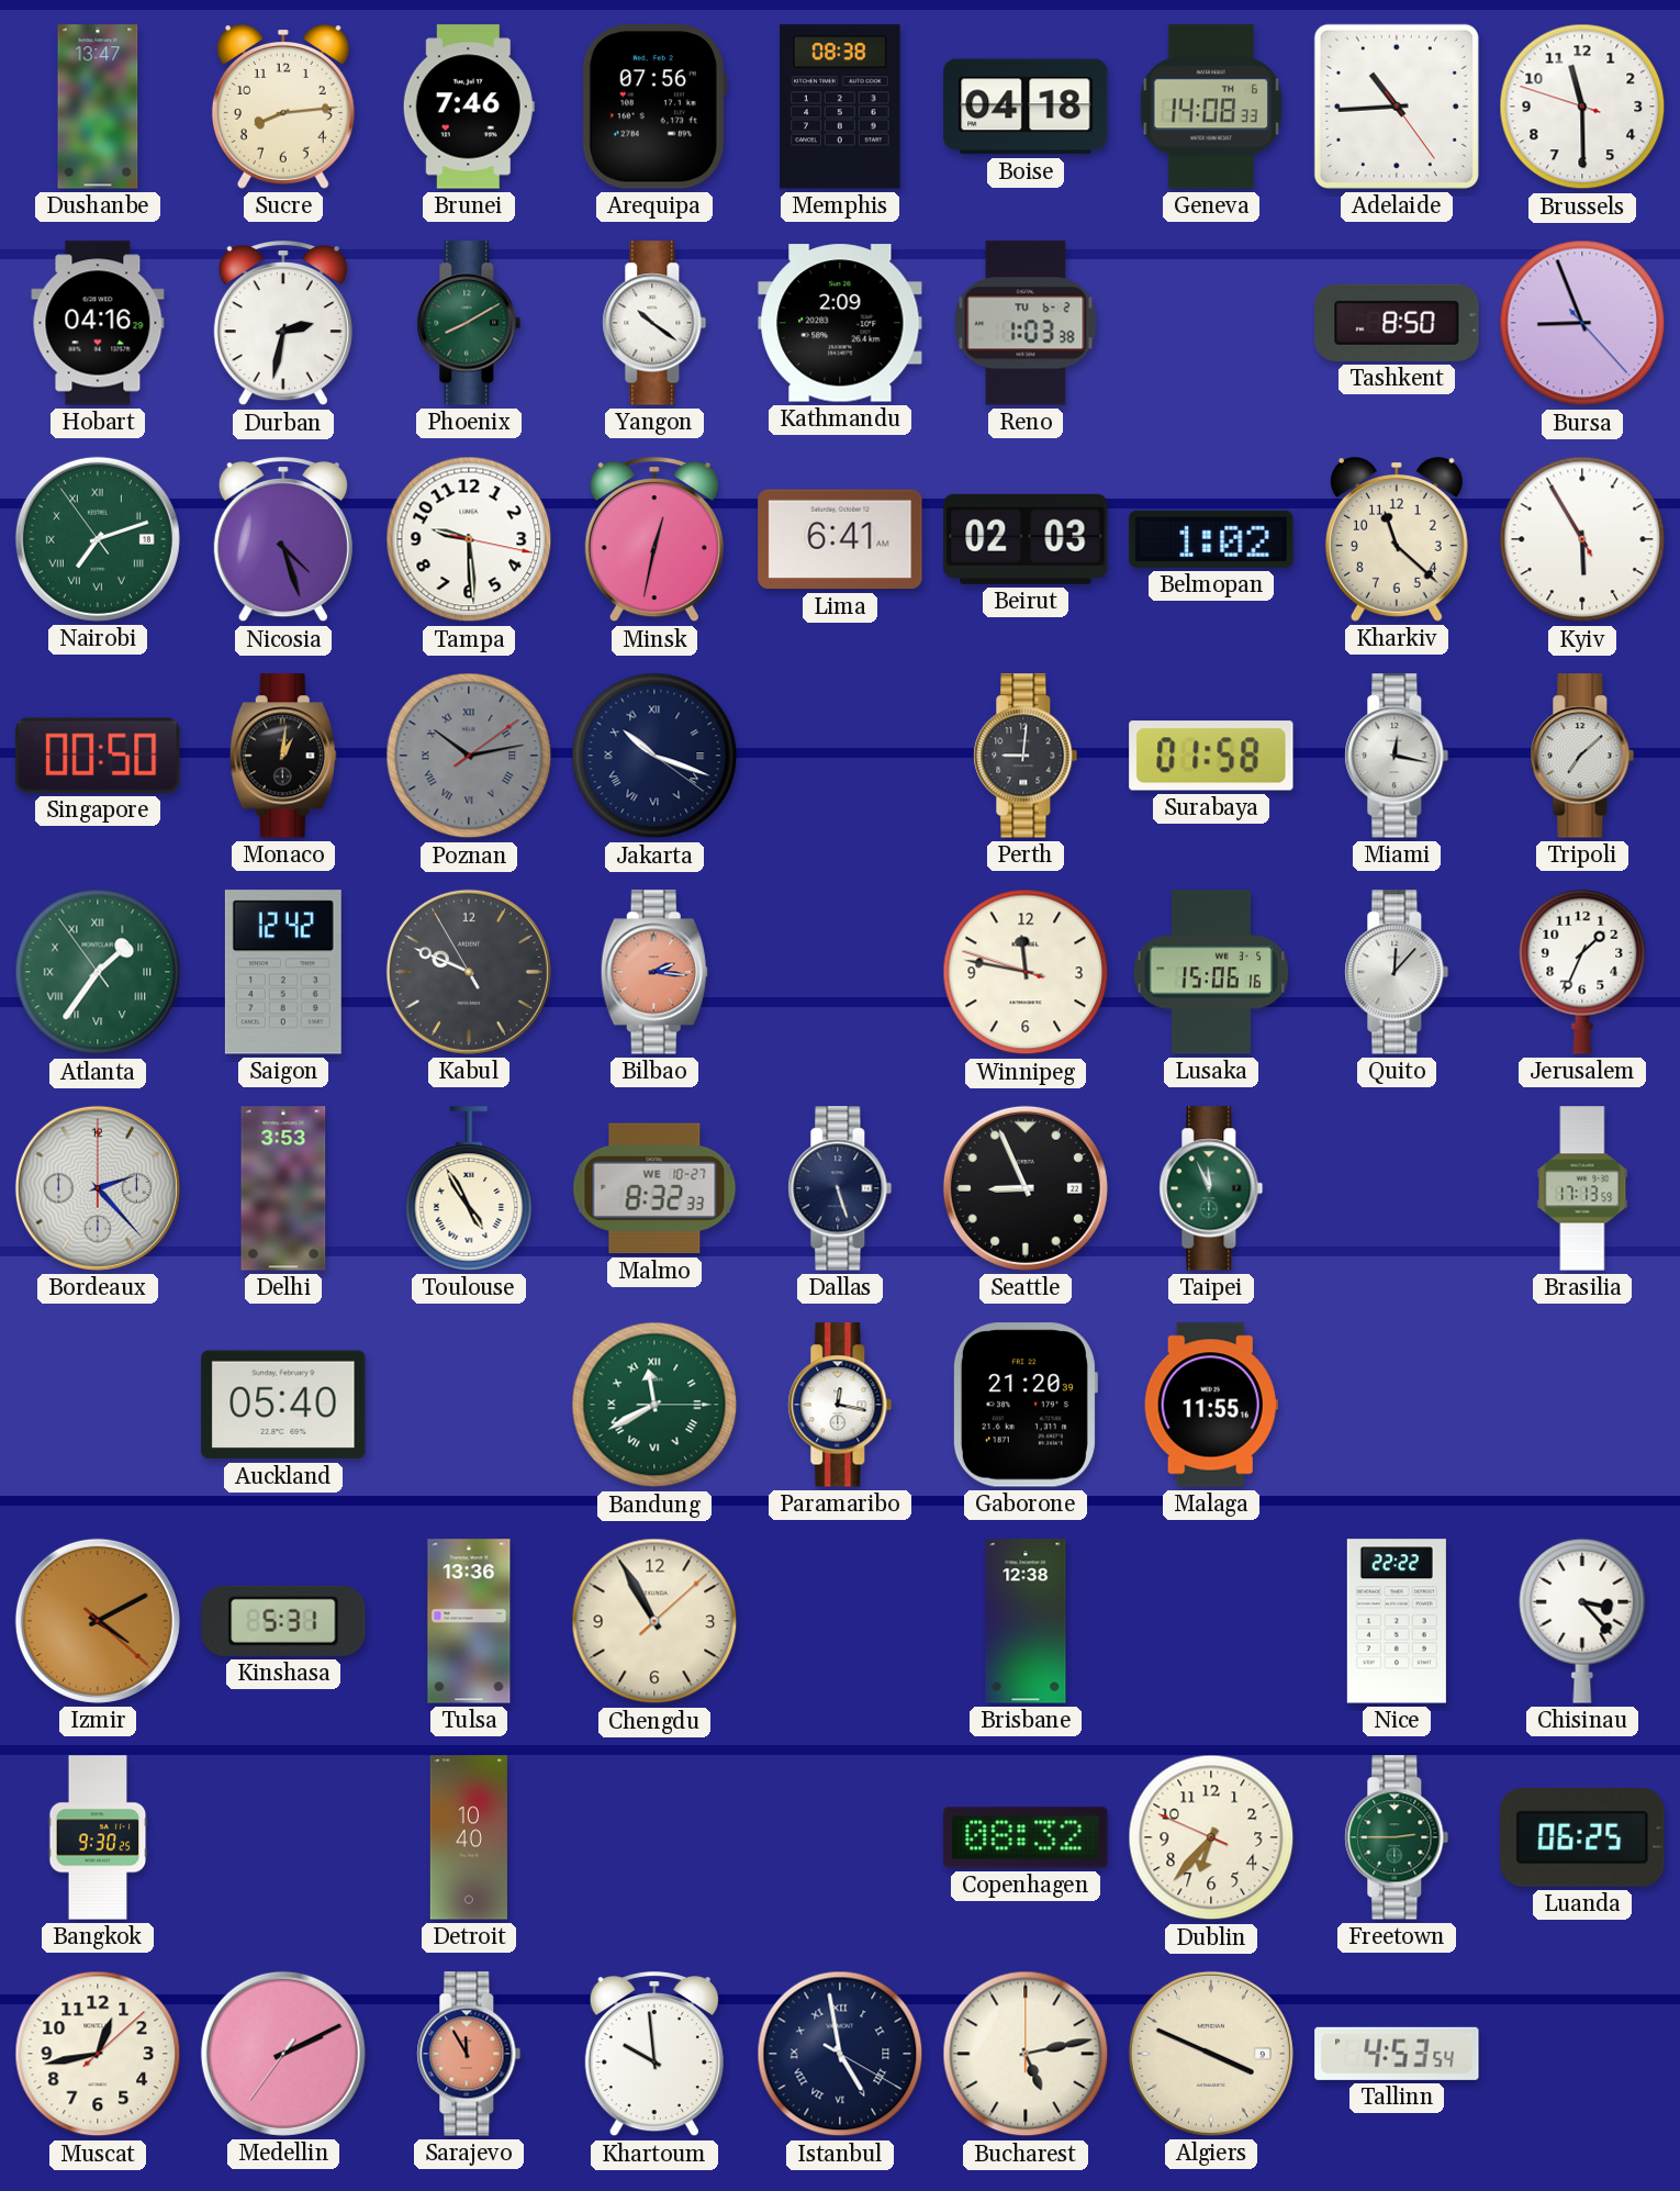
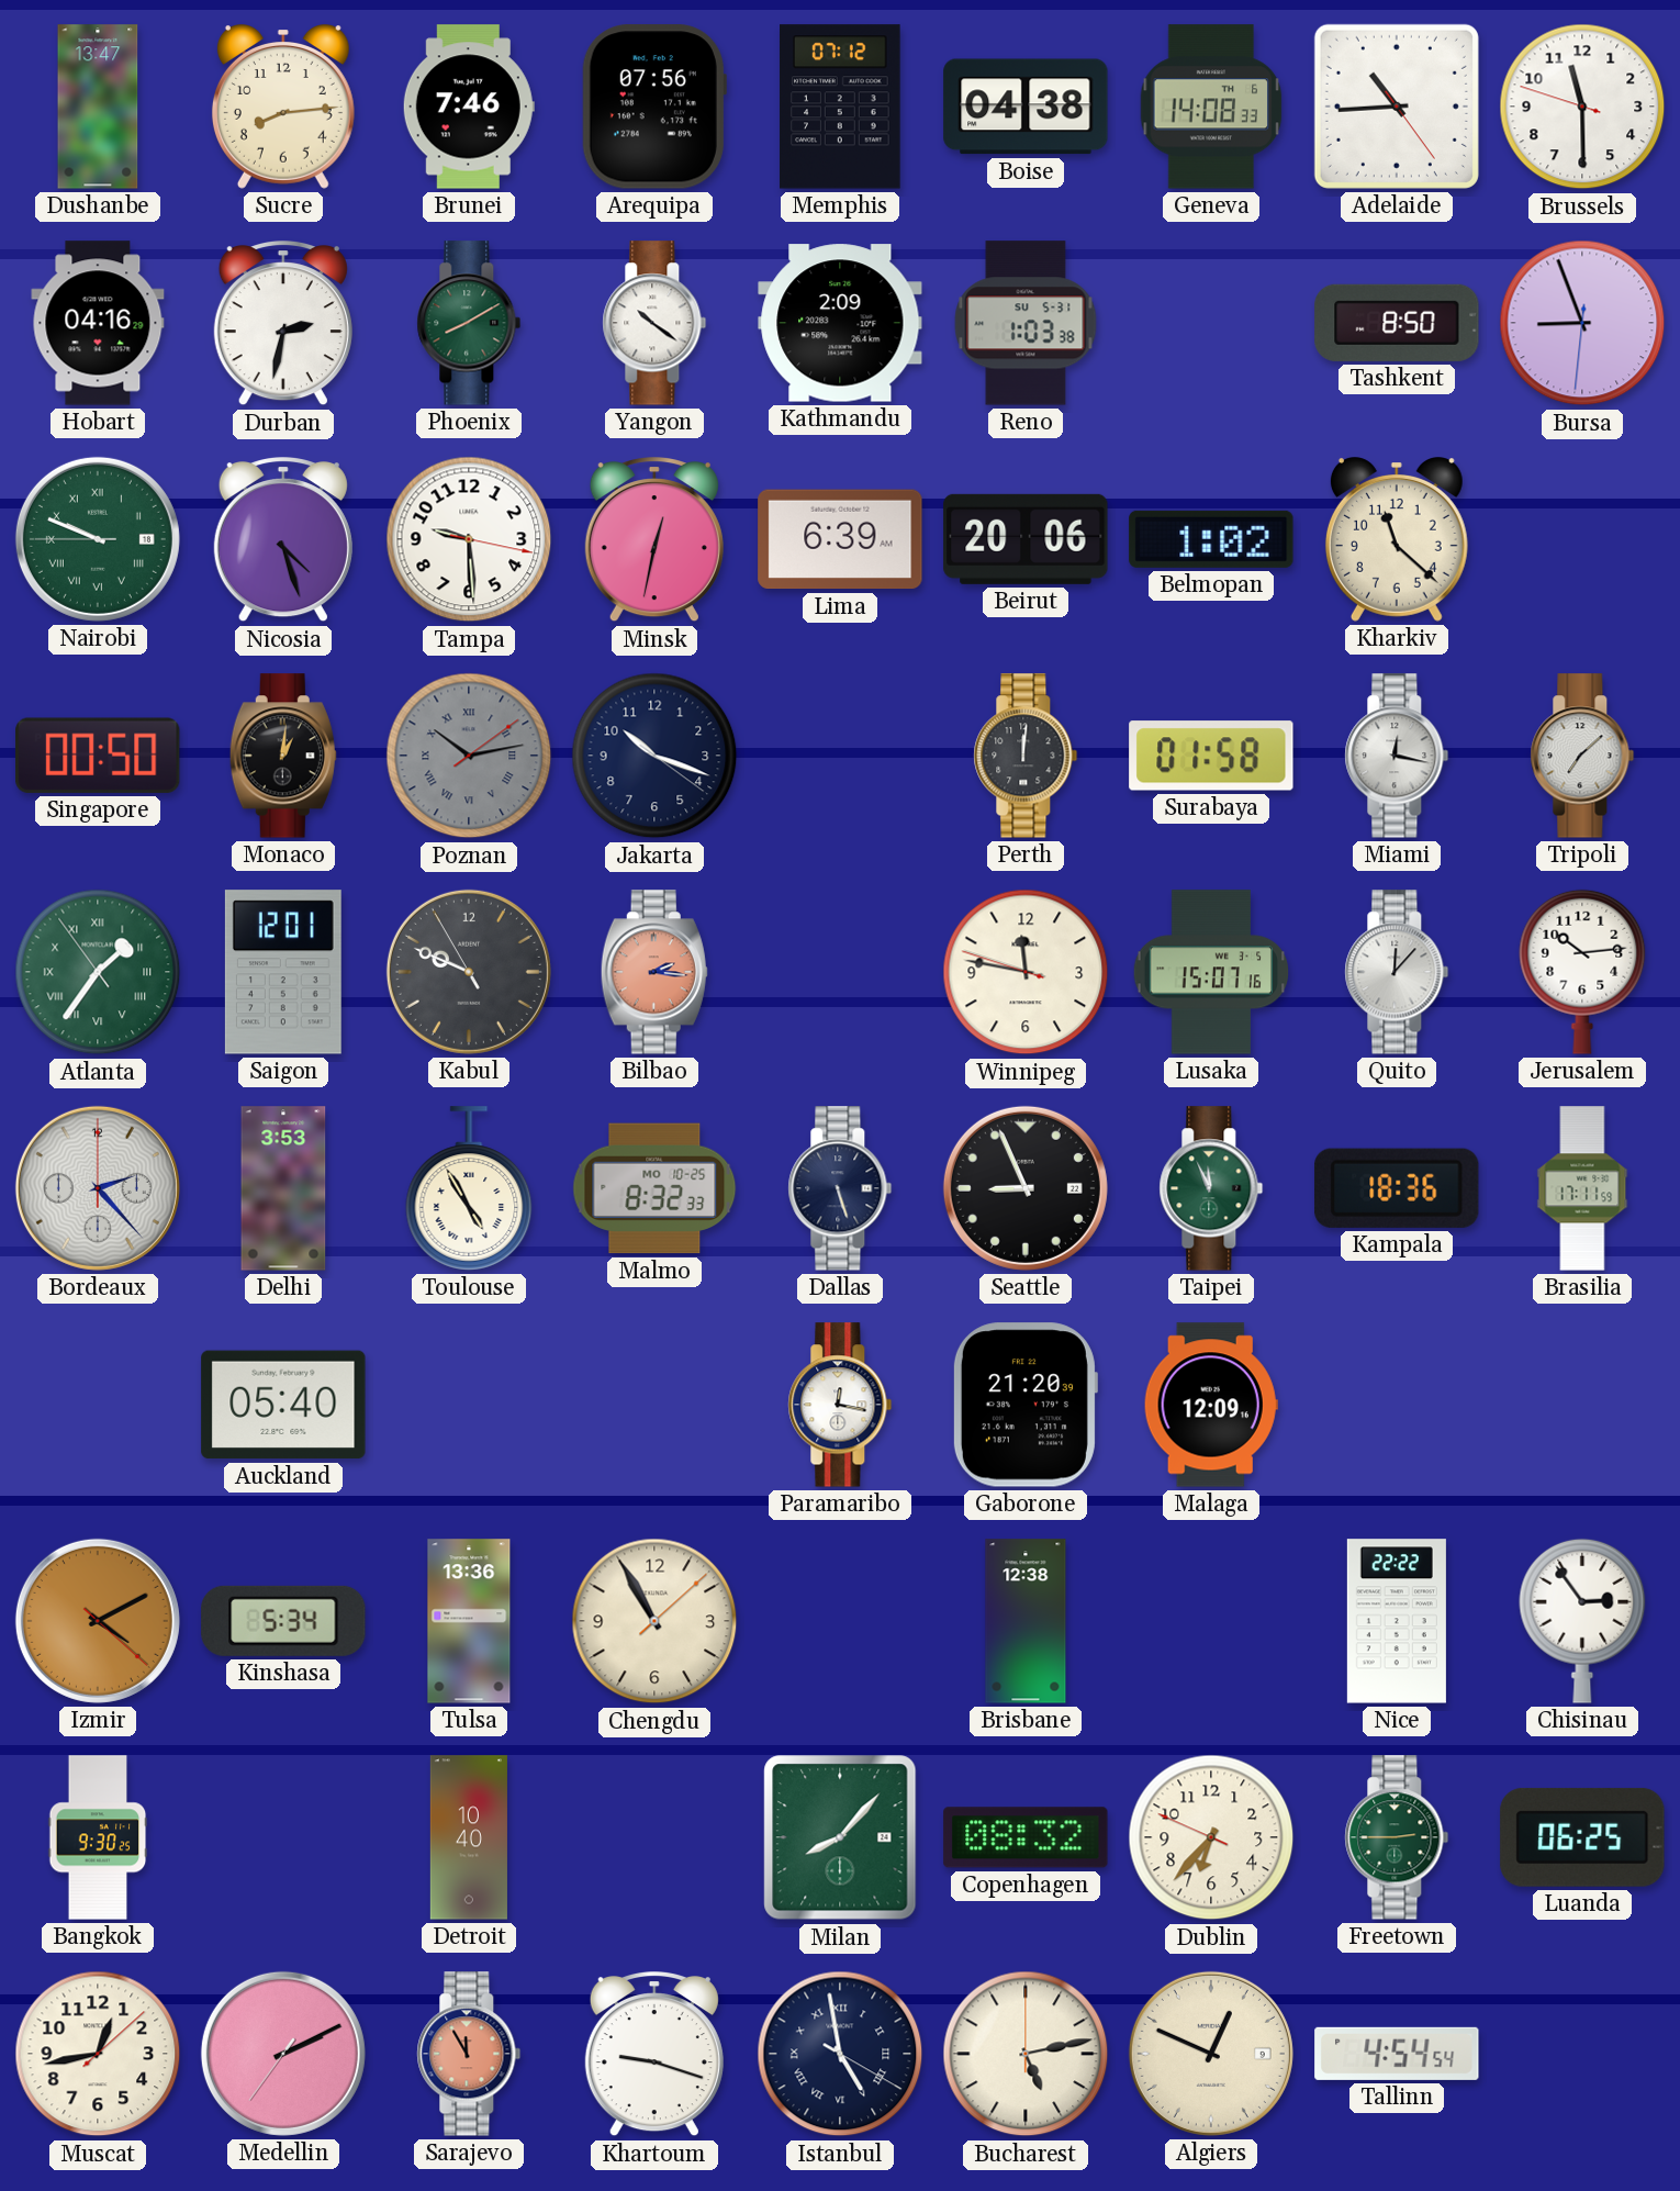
Memphis: 08:38 -> 07:12 (840, 107)
Boise: 04:18 -> 04:38 (1026, 107)
Reno date: TU 6-2 -> SU 5-31 (1026, 323)
Bursa: 8:56:23 -> 8:56:31 (1582, 323)
Nairobi: 7:11 -> 9:48 (98, 539)
Lima: 6:41 -> 6:39 (840, 539)
Beirut: 02:03 -> 20:06 (1026, 539)
Kyiv: 5:54 -> none (1582, 539)
Jakarta numerals: Roman -> Arabic (654, 756)
Perth: 9:01 -> 12:01 (1026, 756)
Saigon: 12:42 -> 12:01 (283, 972)
Lusaka: 15:06 -> 15:07 (1211, 972)
Jerusalem: 1:34 -> 10:14 (1582, 972)
Malmo date: WE 10-27 -> MO 10-25 (654, 1188)
Kampala: none -> 18:36 (1397, 1188)
Brasilia: 17:13 -> 17:11 (1582, 1188)
Bandung: 11:40 -> none (654, 1405)
Malaga: 11:55 -> 12:09 (1211, 1405)
Kinshasa: 5:31 -> 5:34 (283, 1621)
Chisinau: 3:23 -> 2:54 (1582, 1621)
Milan: none -> 8:07 (840, 1837)
Khartoum: 9:59 -> 9:18 (654, 2055)
Algiers: 3:49 -> 12:49 (1211, 2054)
Tallinn: 4:53 -> 4:54 (1397, 2054)
